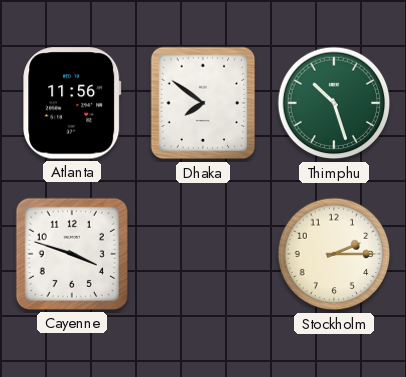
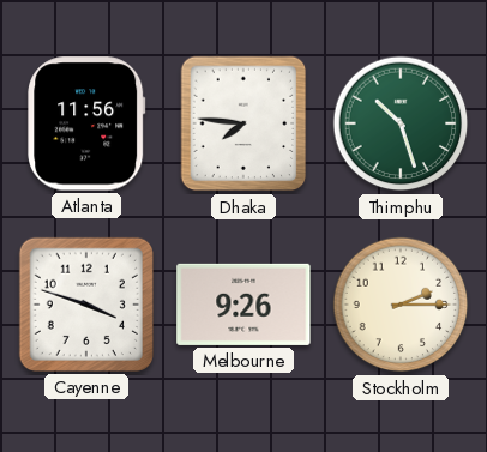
Dhaka: 7:51 -> 7:46 (243, 123)
Melbourne: none -> 9:26 (243, 305)
